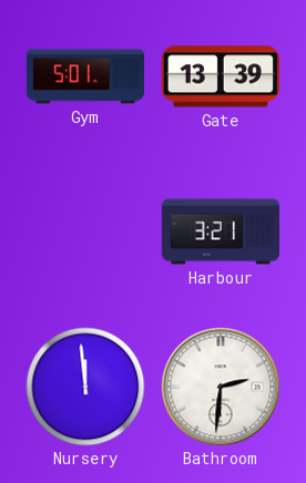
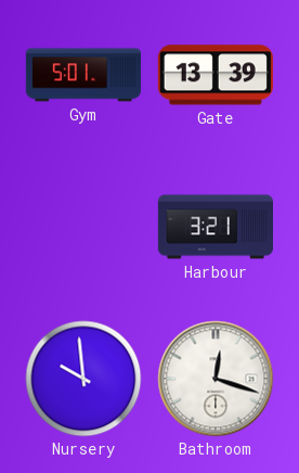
Nursery: 11:59 -> 9:59 (83, 379)
Bathroom: 2:31 -> 12:18 (216, 379)
